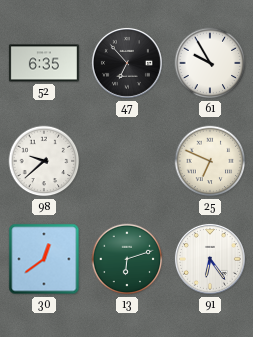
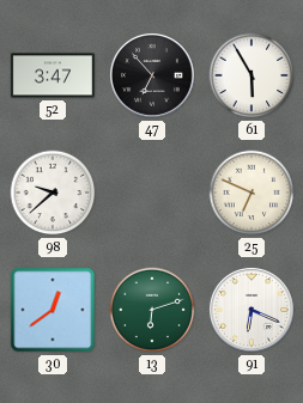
52: 6:35 -> 3:47 (53, 75)
61: 9:55 -> 5:55 (252, 75)
91: 6:24 -> 6:19 (252, 310)
